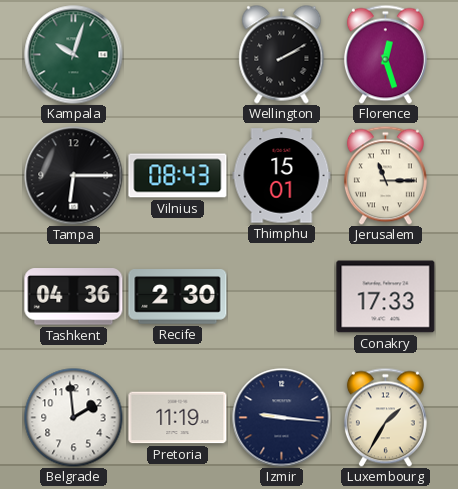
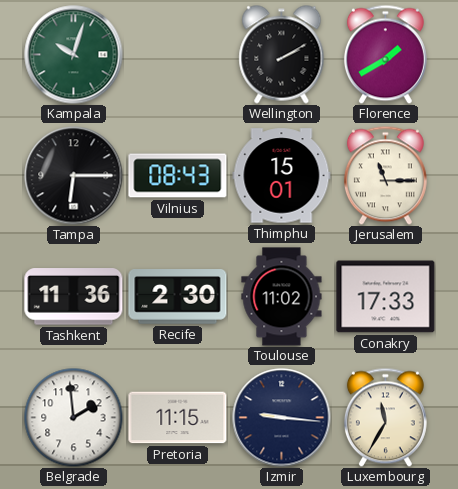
Florence: 12:27 -> 1:40 (385, 54)
Tashkent: 04:36 -> 11:36 (74, 297)
Toulouse: none -> 11:02 (282, 297)
Pretoria: 11:19 -> 11:15 (178, 418)
Luxembourg: 1:35 -> 11:35 (385, 417)
